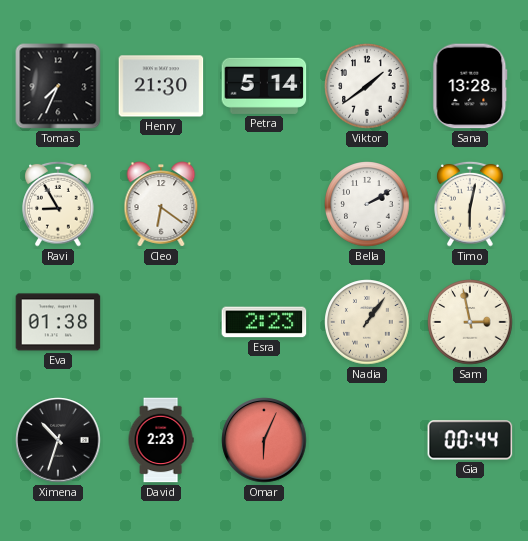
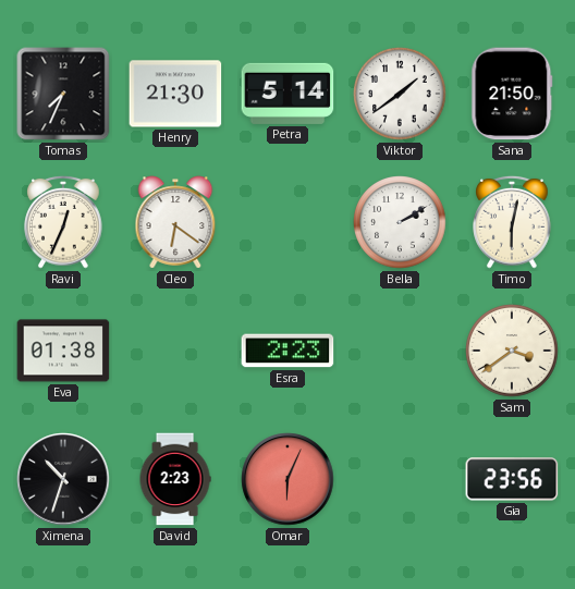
Sana: 13:28 -> 21:50 (512, 94)
Ravi: 8:55 -> 12:34 (63, 222)
Nadia: 1:06 -> none (367, 322)
Sam: 2:58 -> 3:39 (512, 351)
Gia: 00:44 -> 23:56 (512, 479)
